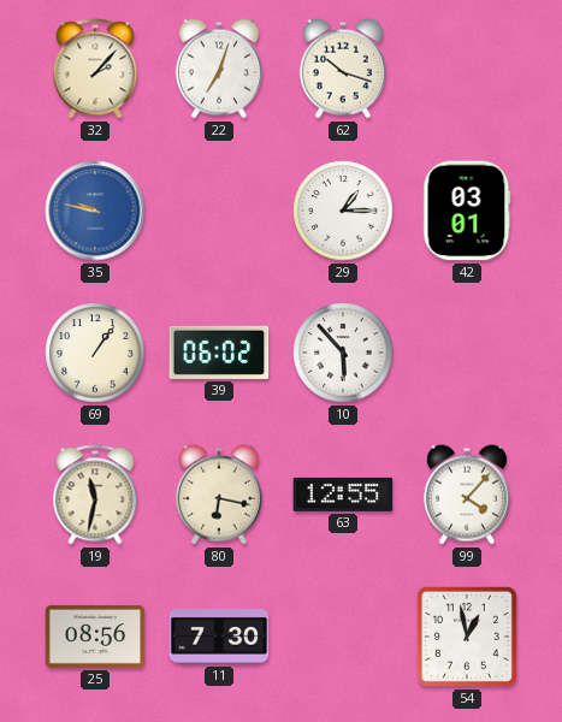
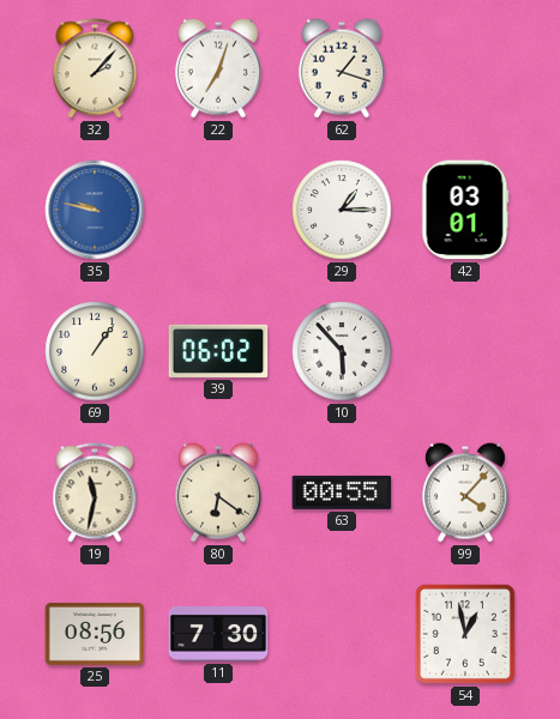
62: 10:18 -> 1:18 (342, 68)
80: 6:17 -> 6:21 (218, 493)
63: 12:55 -> 00:55 (342, 493)
